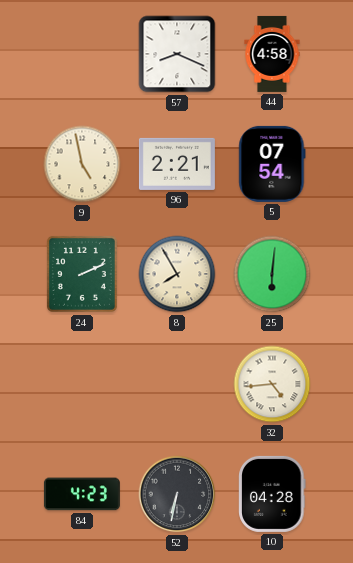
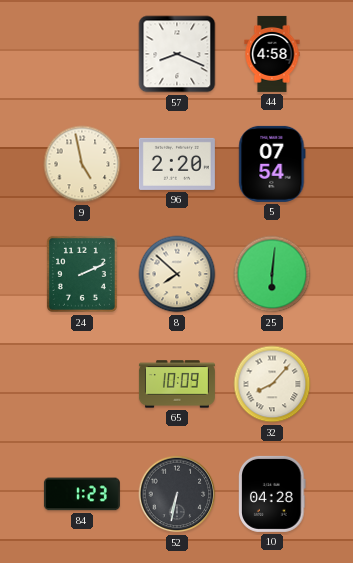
96: 2:21 -> 2:20 (177, 164)
8: 7:55 -> 7:52 (177, 274)
65: none -> 10:09 (177, 384)
32: 4:44 -> 8:07 (272, 384)
84: 4:23 -> 1:23 (82, 494)
